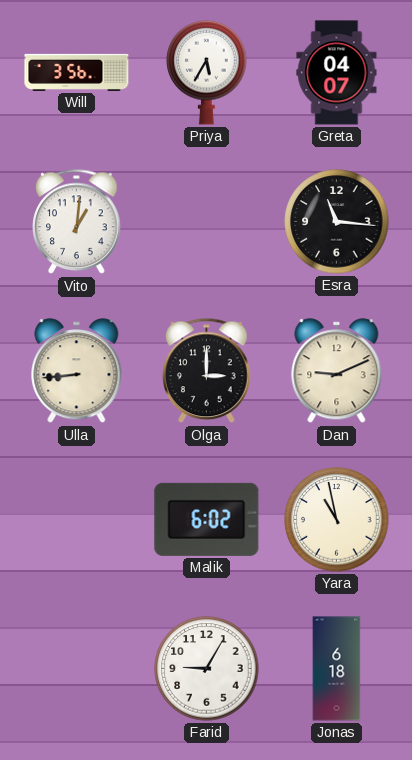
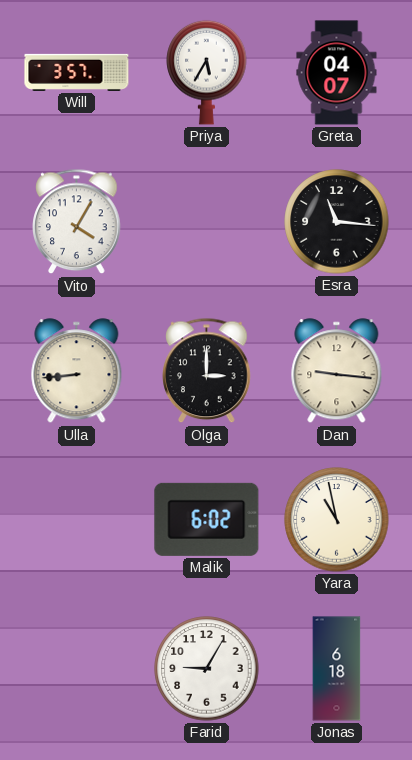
Will: 3:56 -> 3:57 (77, 72)
Vito: 1:01 -> 4:05 (77, 222)
Dan: 9:11 -> 9:16 (337, 371)
